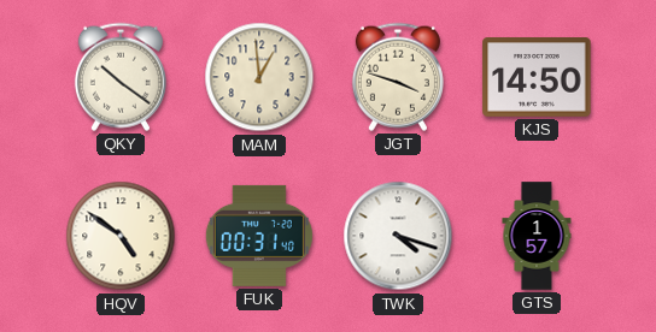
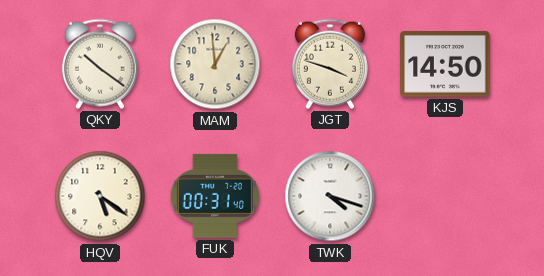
HQV: 4:51 -> 5:21 (100, 196)
GTS: 1:57 -> none (537, 236)
